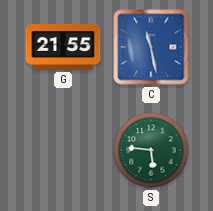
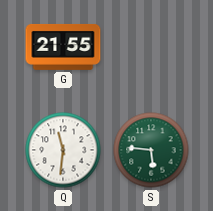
C: 11:28 -> none (151, 47)
Q: none -> 11:31 (63, 150)
